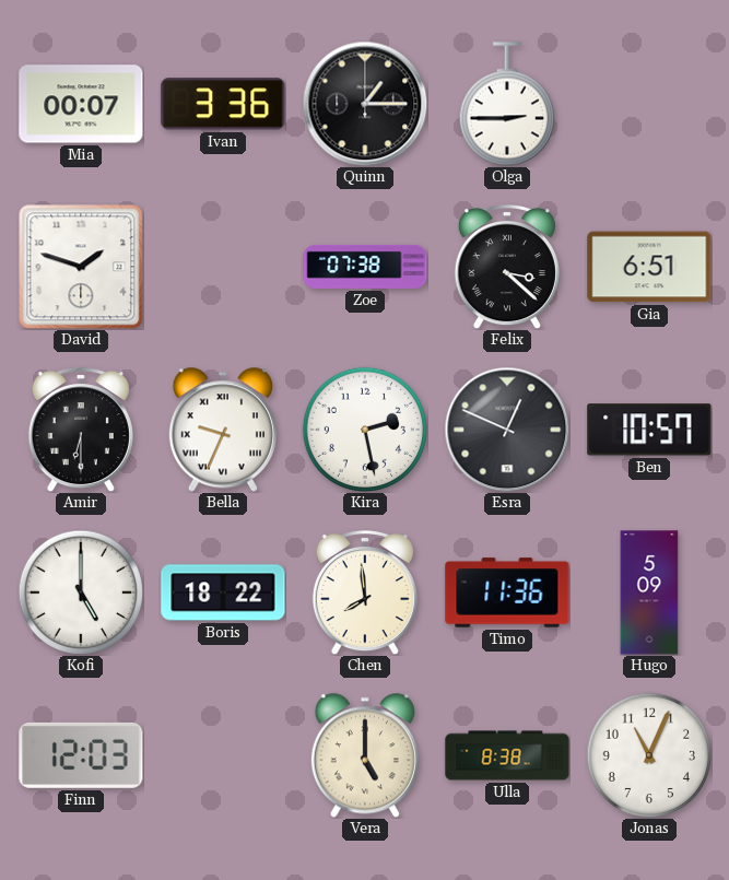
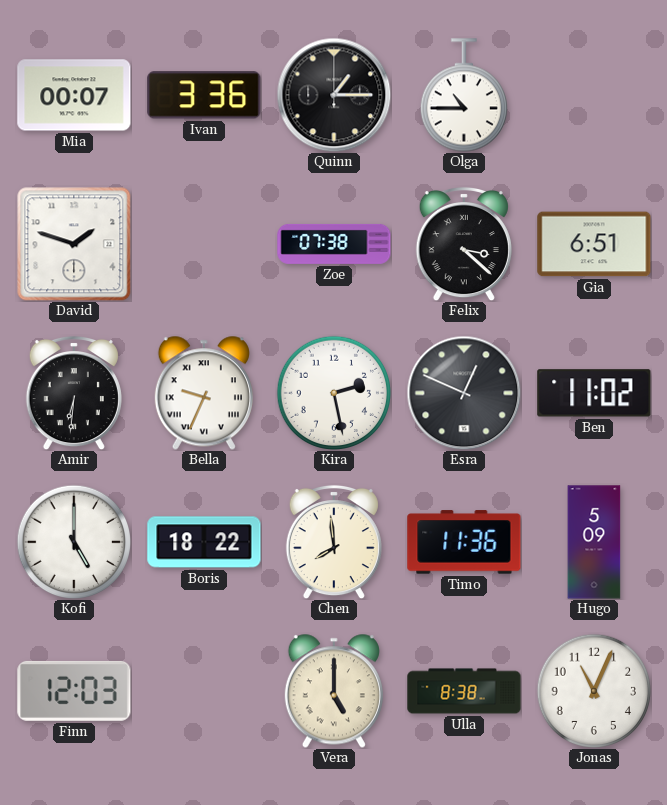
Olga: 2:45 -> 10:45 (464, 95)
Amir: 6:30 -> 6:31 (74, 393)
Ben: 10:57 -> 11:02 (594, 393)
